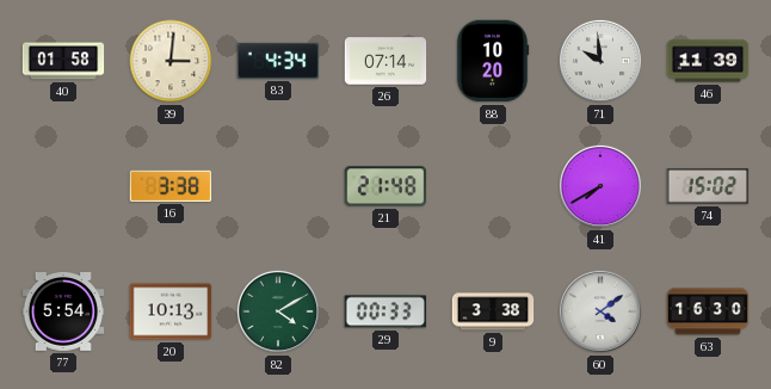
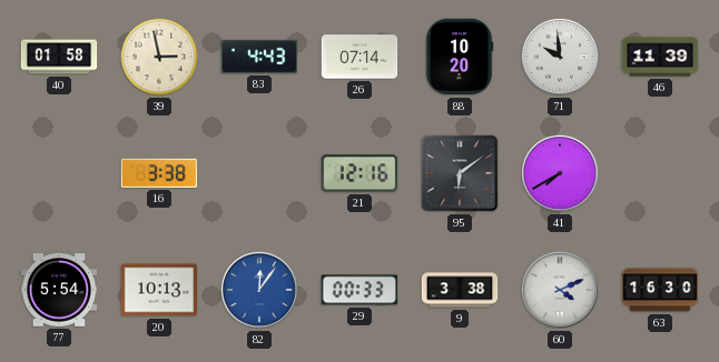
39: 3:01 -> 2:58 (159, 57)
83: 4:34 -> 4:43 (259, 57)
21: 21:48 -> 12:16 (359, 173)
95: none -> 6:09 (460, 173)
74: 15:02 -> none (708, 186)
82: 4:10 -> 12:06 (259, 290)
82 dial: green -> blue (259, 290)
60: 4:09 -> 4:11 (560, 290)
